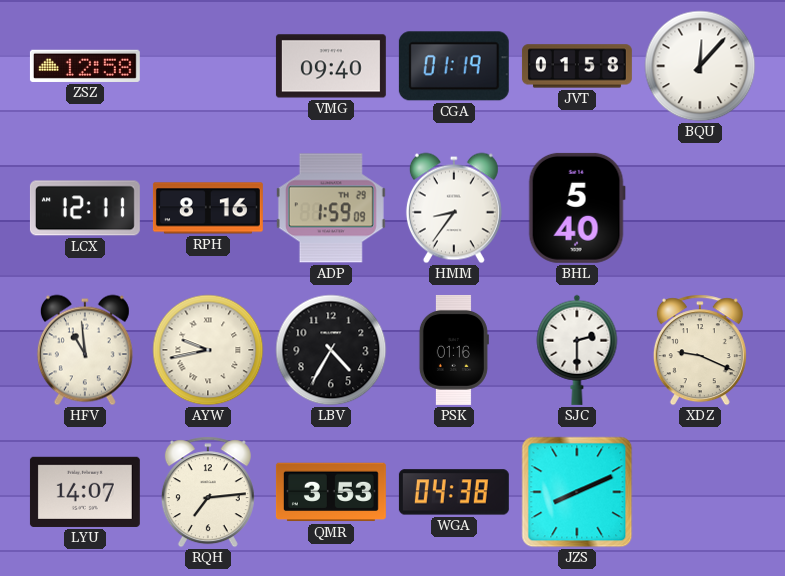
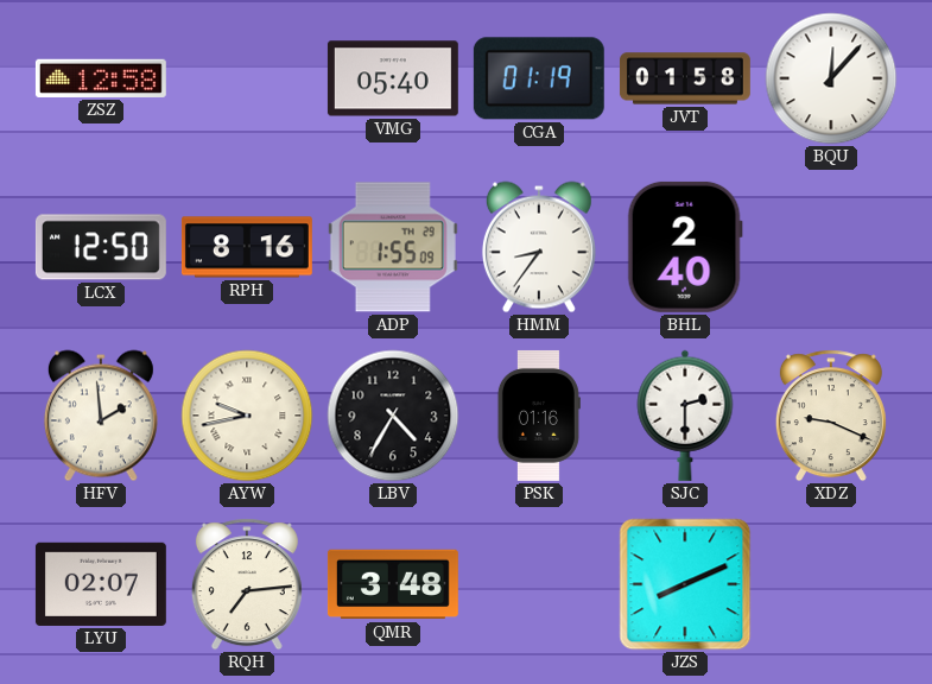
VMG: 09:40 -> 05:40 (393, 78)
LCX: 12:11 -> 12:50 (101, 247)
ADP: 1:59 -> 1:55 (393, 247)
BHL: 5:40 -> 2:40 (685, 247)
HFV: 10:59 -> 1:59 (101, 416)
LYU: 14:07 -> 02:07 (101, 584)
QMR: 3:53 -> 3:48 (393, 584)
WGA: 04:38 -> none (454, 492)
